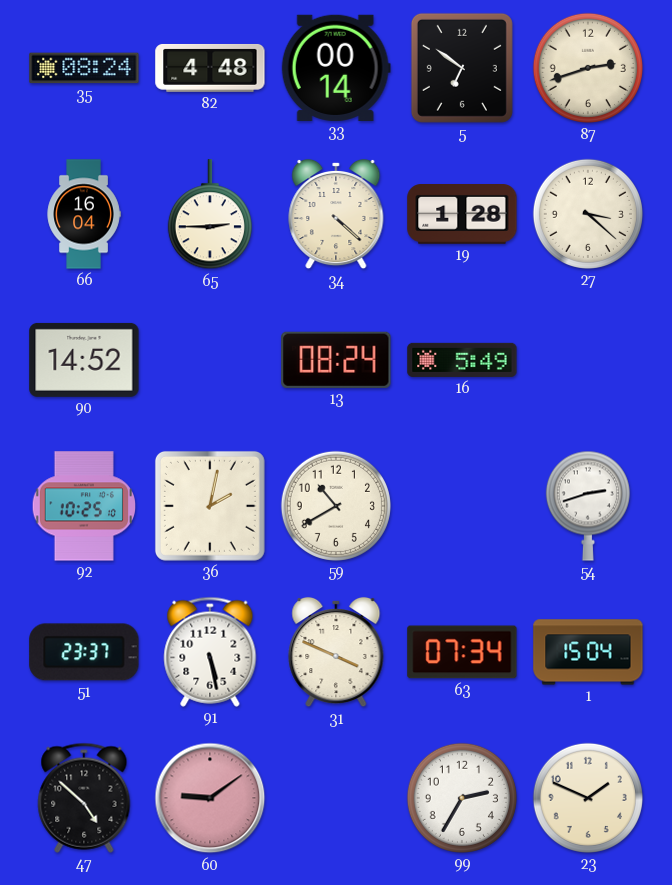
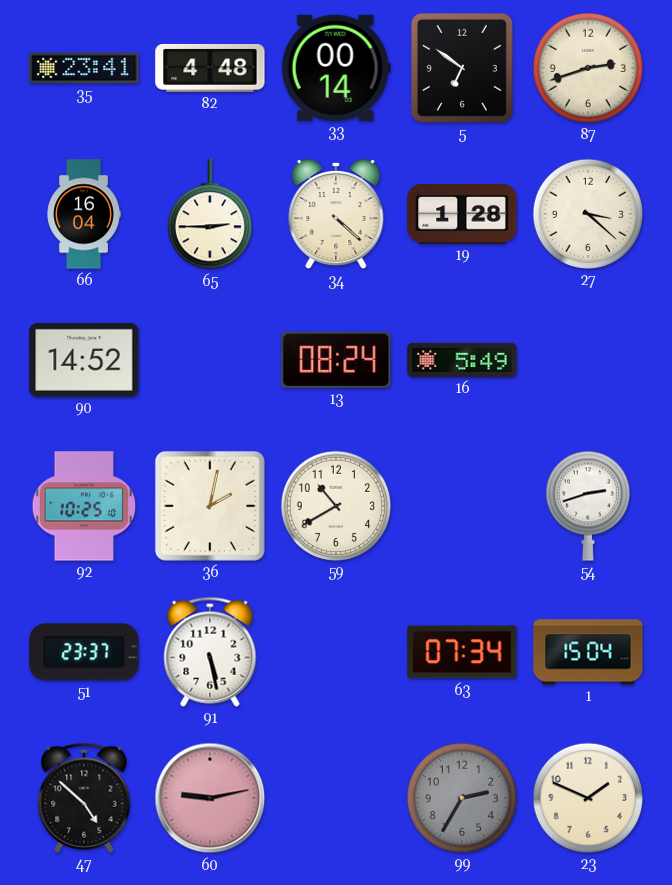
35: 08:24 -> 23:41 (84, 68)
31: 3:49 -> none (336, 652)
60: 9:09 -> 9:13 (210, 798)
99 dial: white -> grey (462, 798)
